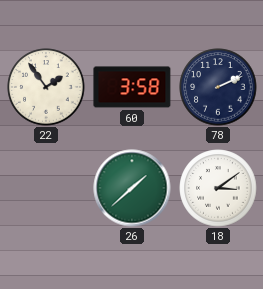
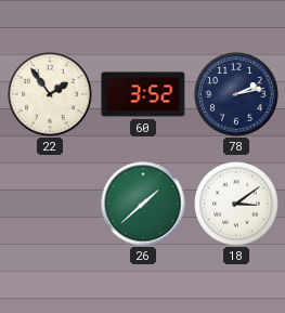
60: 3:58 -> 3:52 (143, 94)
78: 2:11 -> 2:13 (236, 94)
